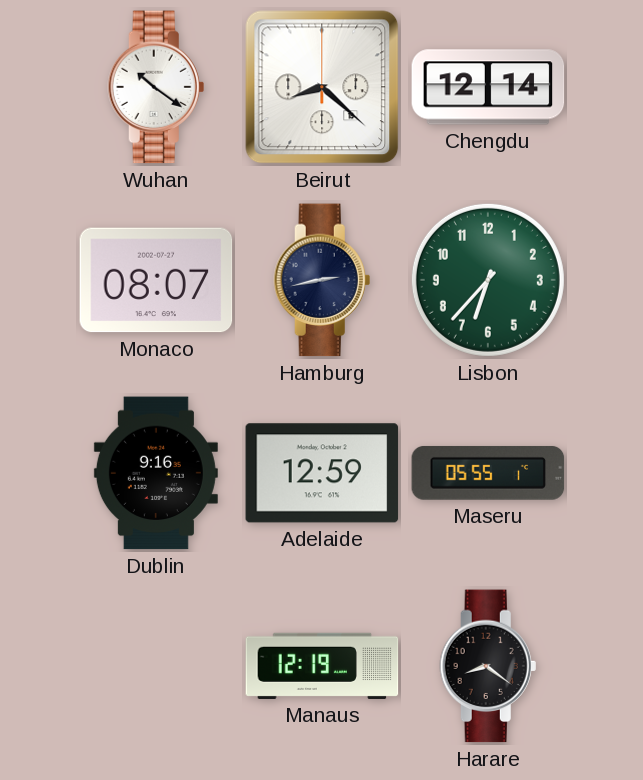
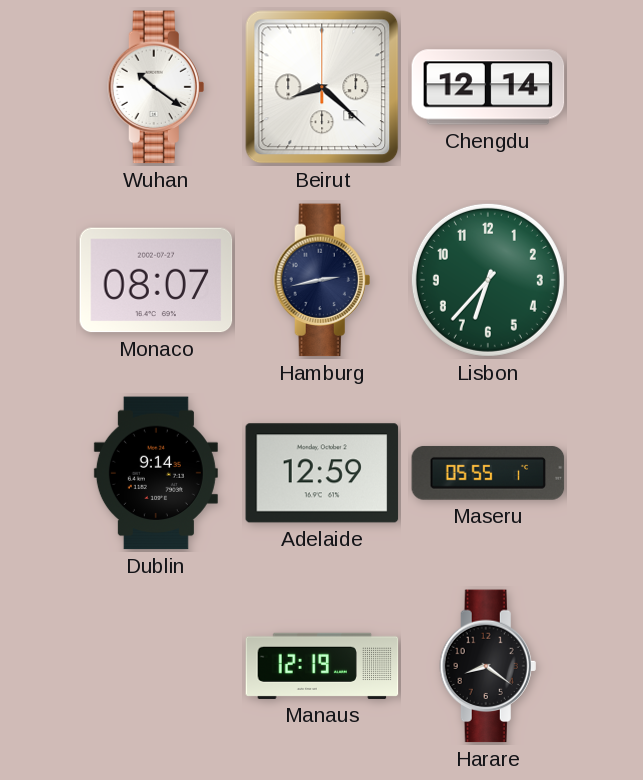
Dublin: 9:16 -> 9:14 (156, 473)
